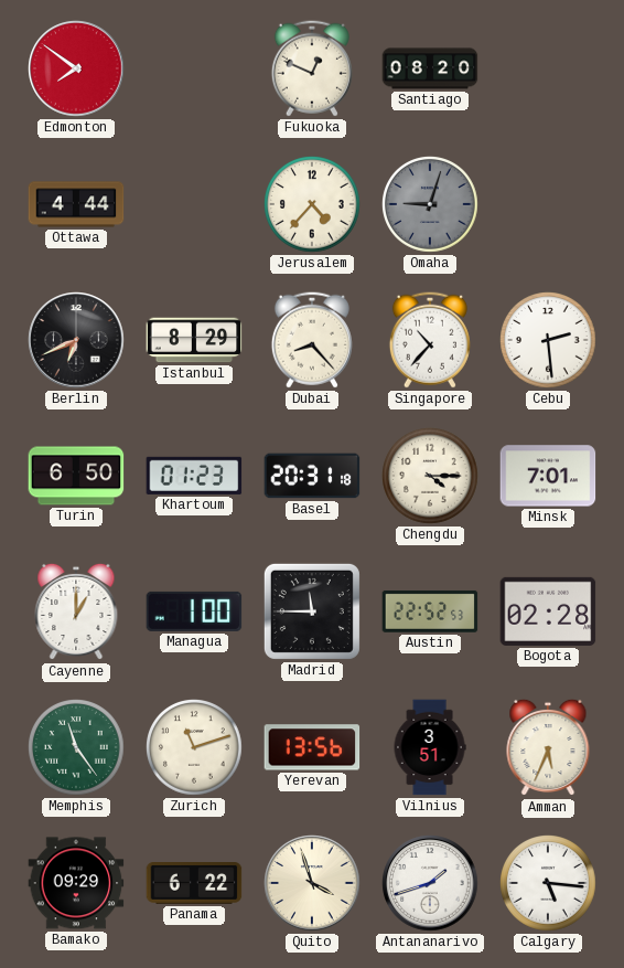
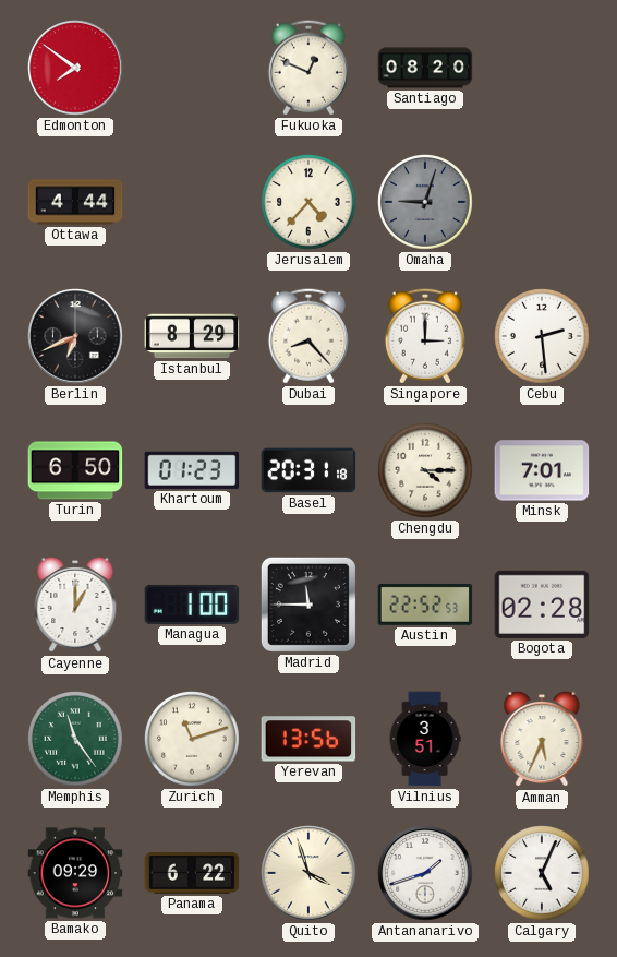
Singapore: 10:37 -> 3:00 (425, 336)
Calgary: 5:16 -> 5:04 (543, 874)
